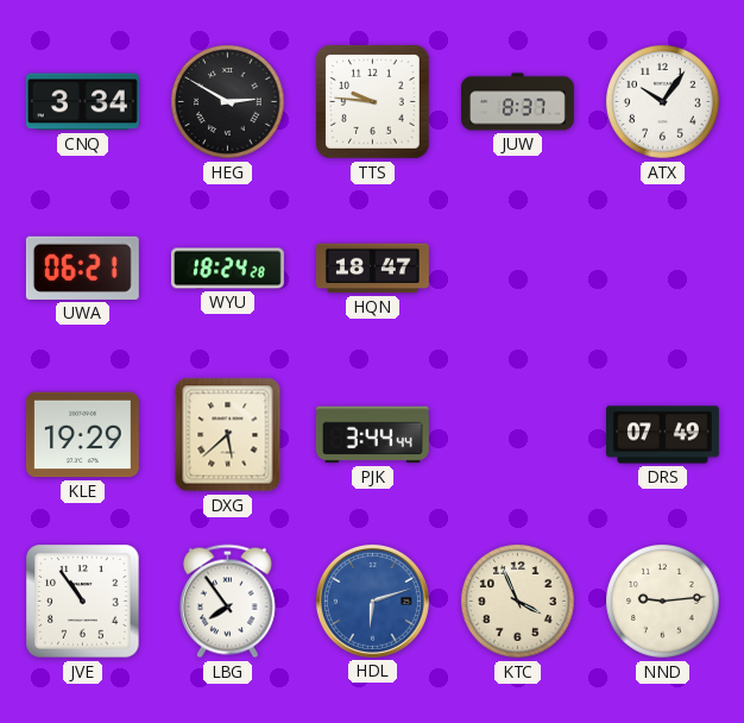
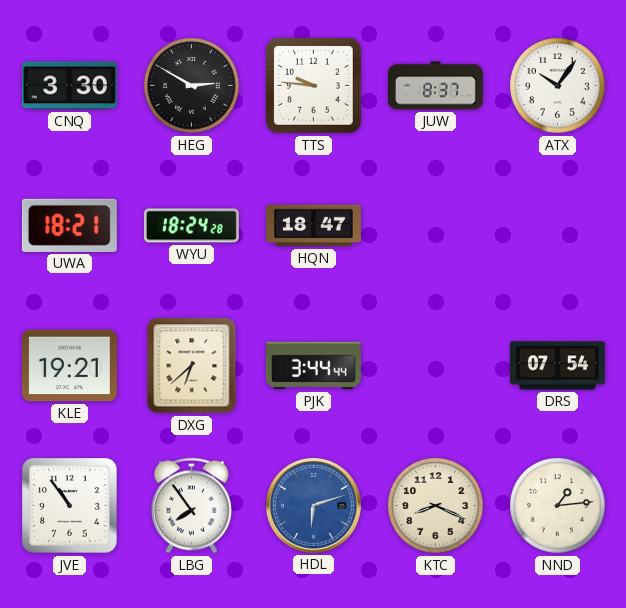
CNQ: 3:34 -> 3:30 (69, 86)
UWA: 06:21 -> 18:21 (69, 225)
KLE: 19:29 -> 19:21 (69, 366)
DXG: 5:38 -> 6:38 (192, 366)
DRS: 07:49 -> 07:54 (557, 366)
KTC: 3:56 -> 8:19 (436, 506)
NND: 9:14 -> 1:14 (558, 506)
